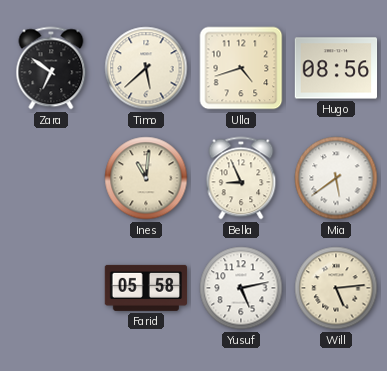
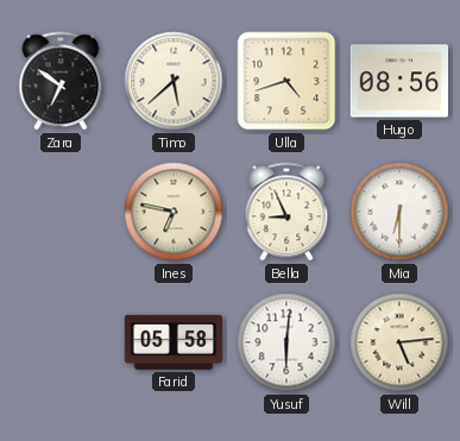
Ines: 11:01 -> 6:47 (174, 212)
Mia: 5:39 -> 6:30 (399, 212)
Yusuf: 5:13 -> 6:01 (286, 342)
